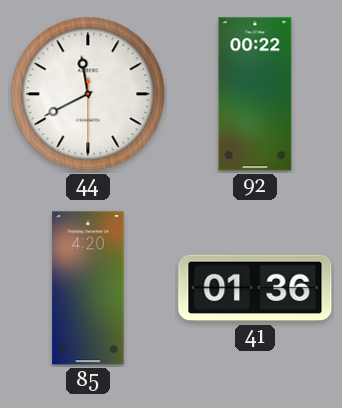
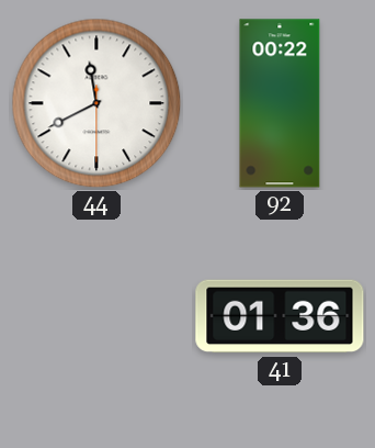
85: 4:20 -> none (88, 288)
